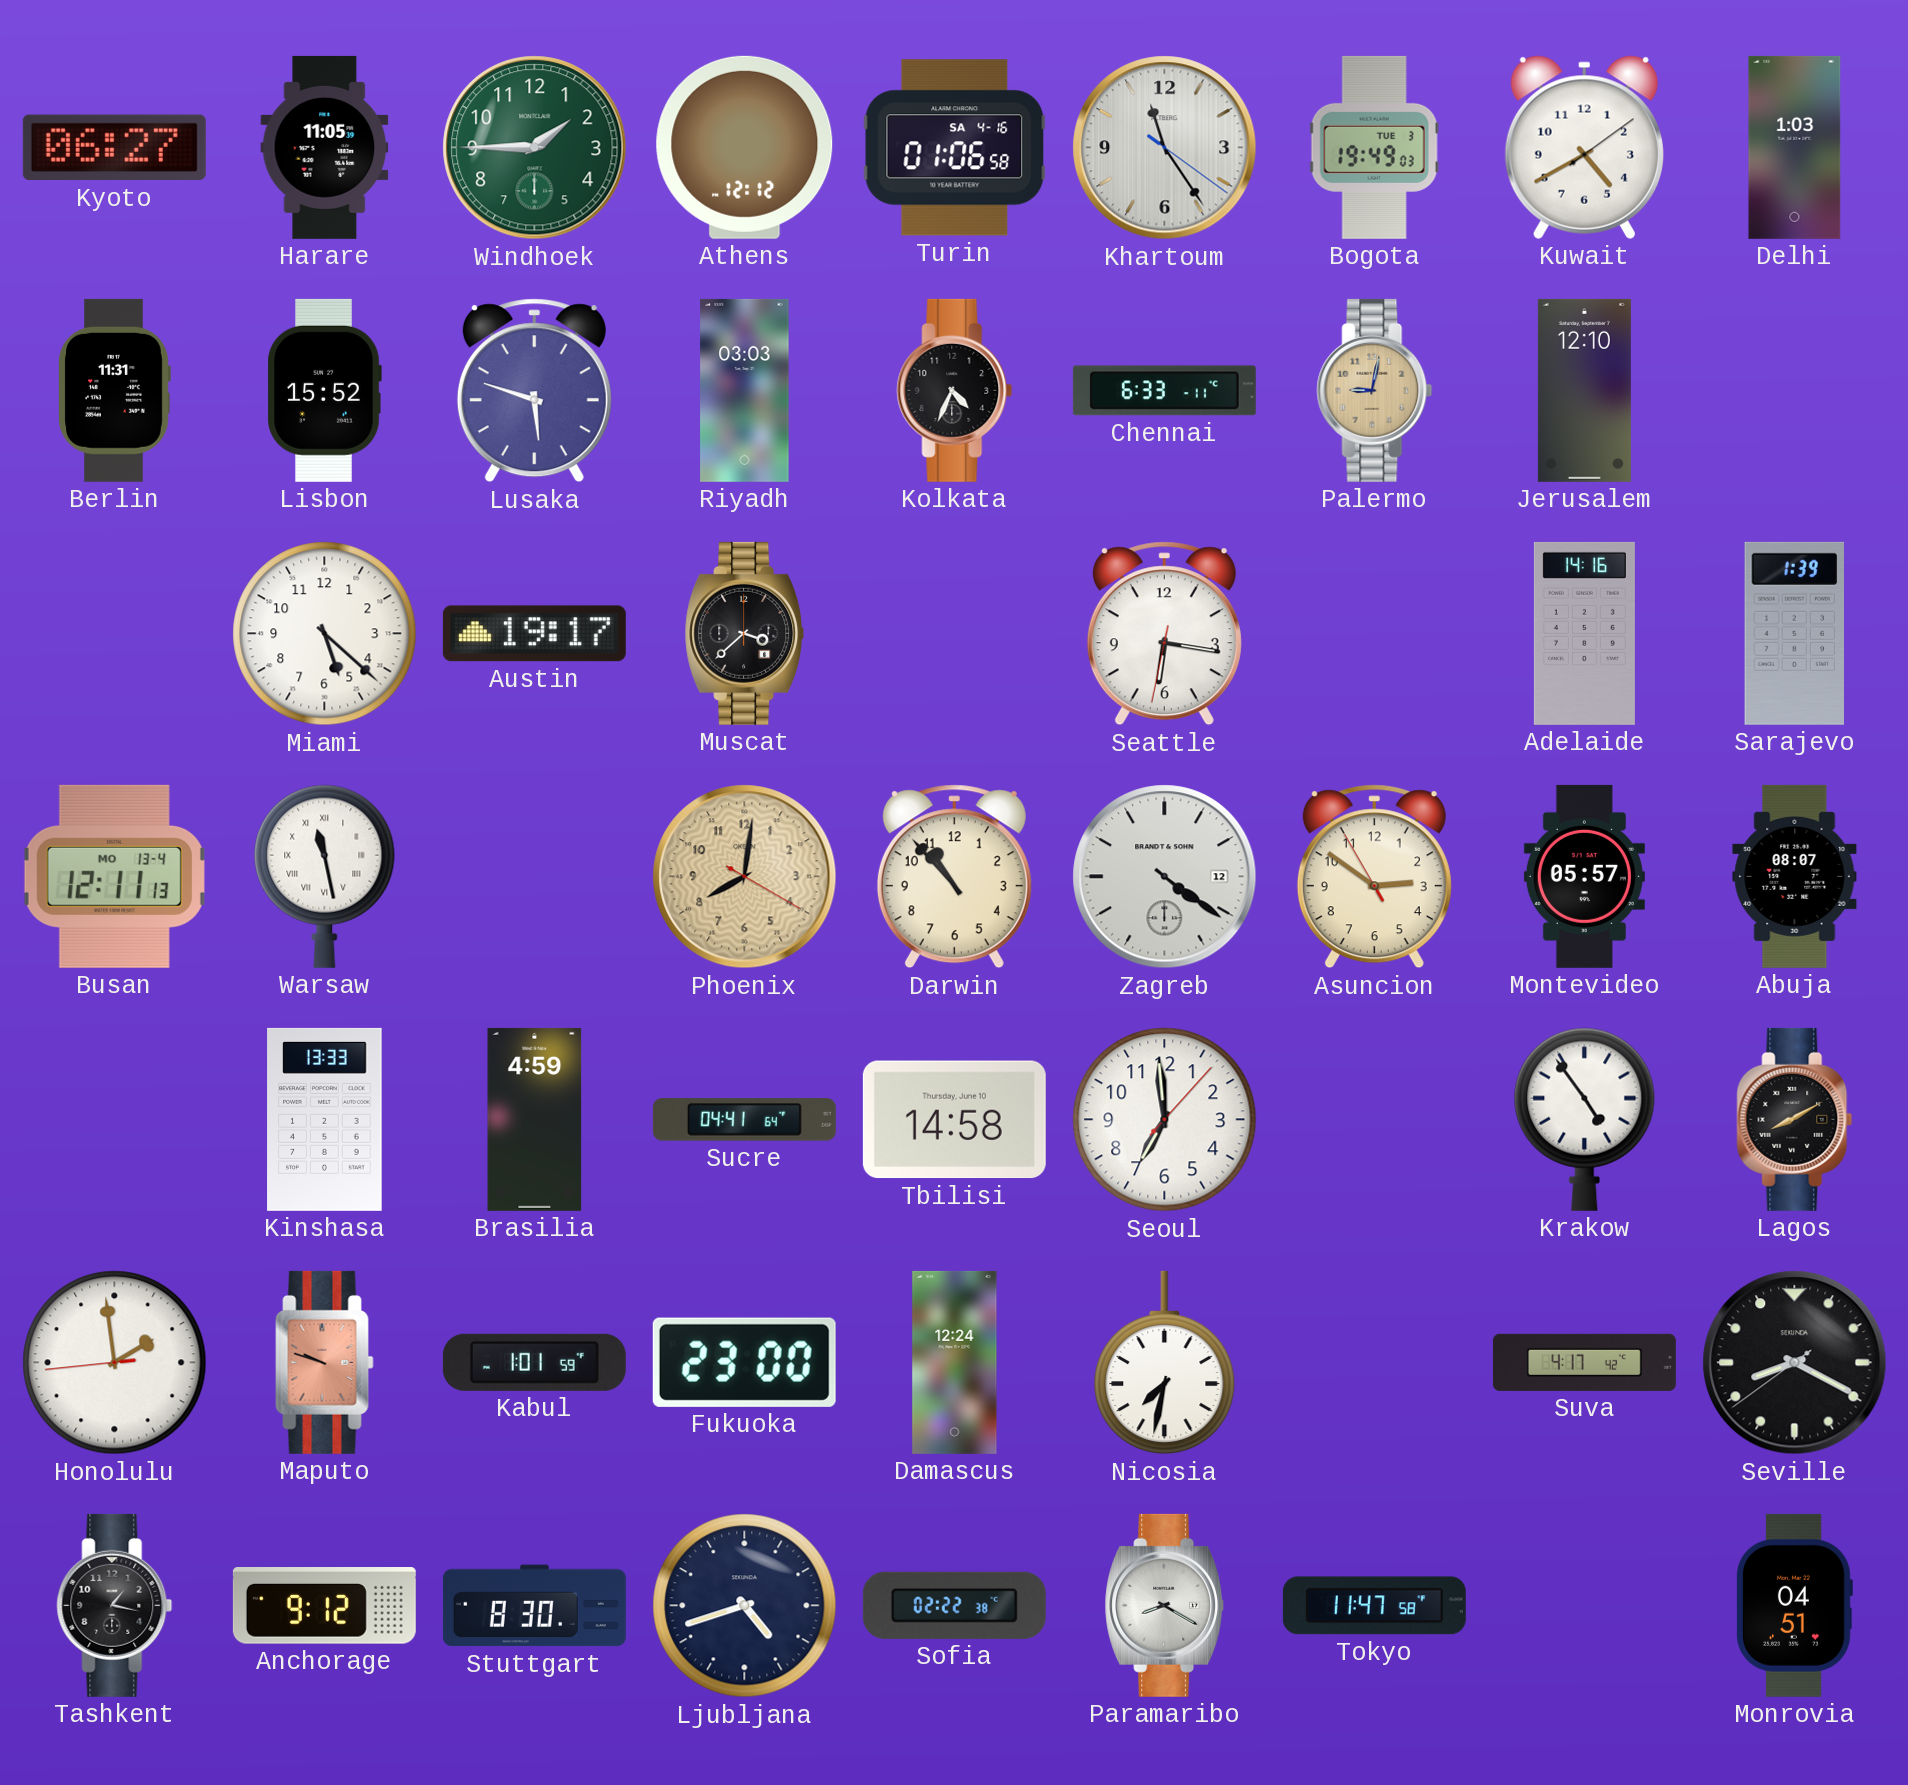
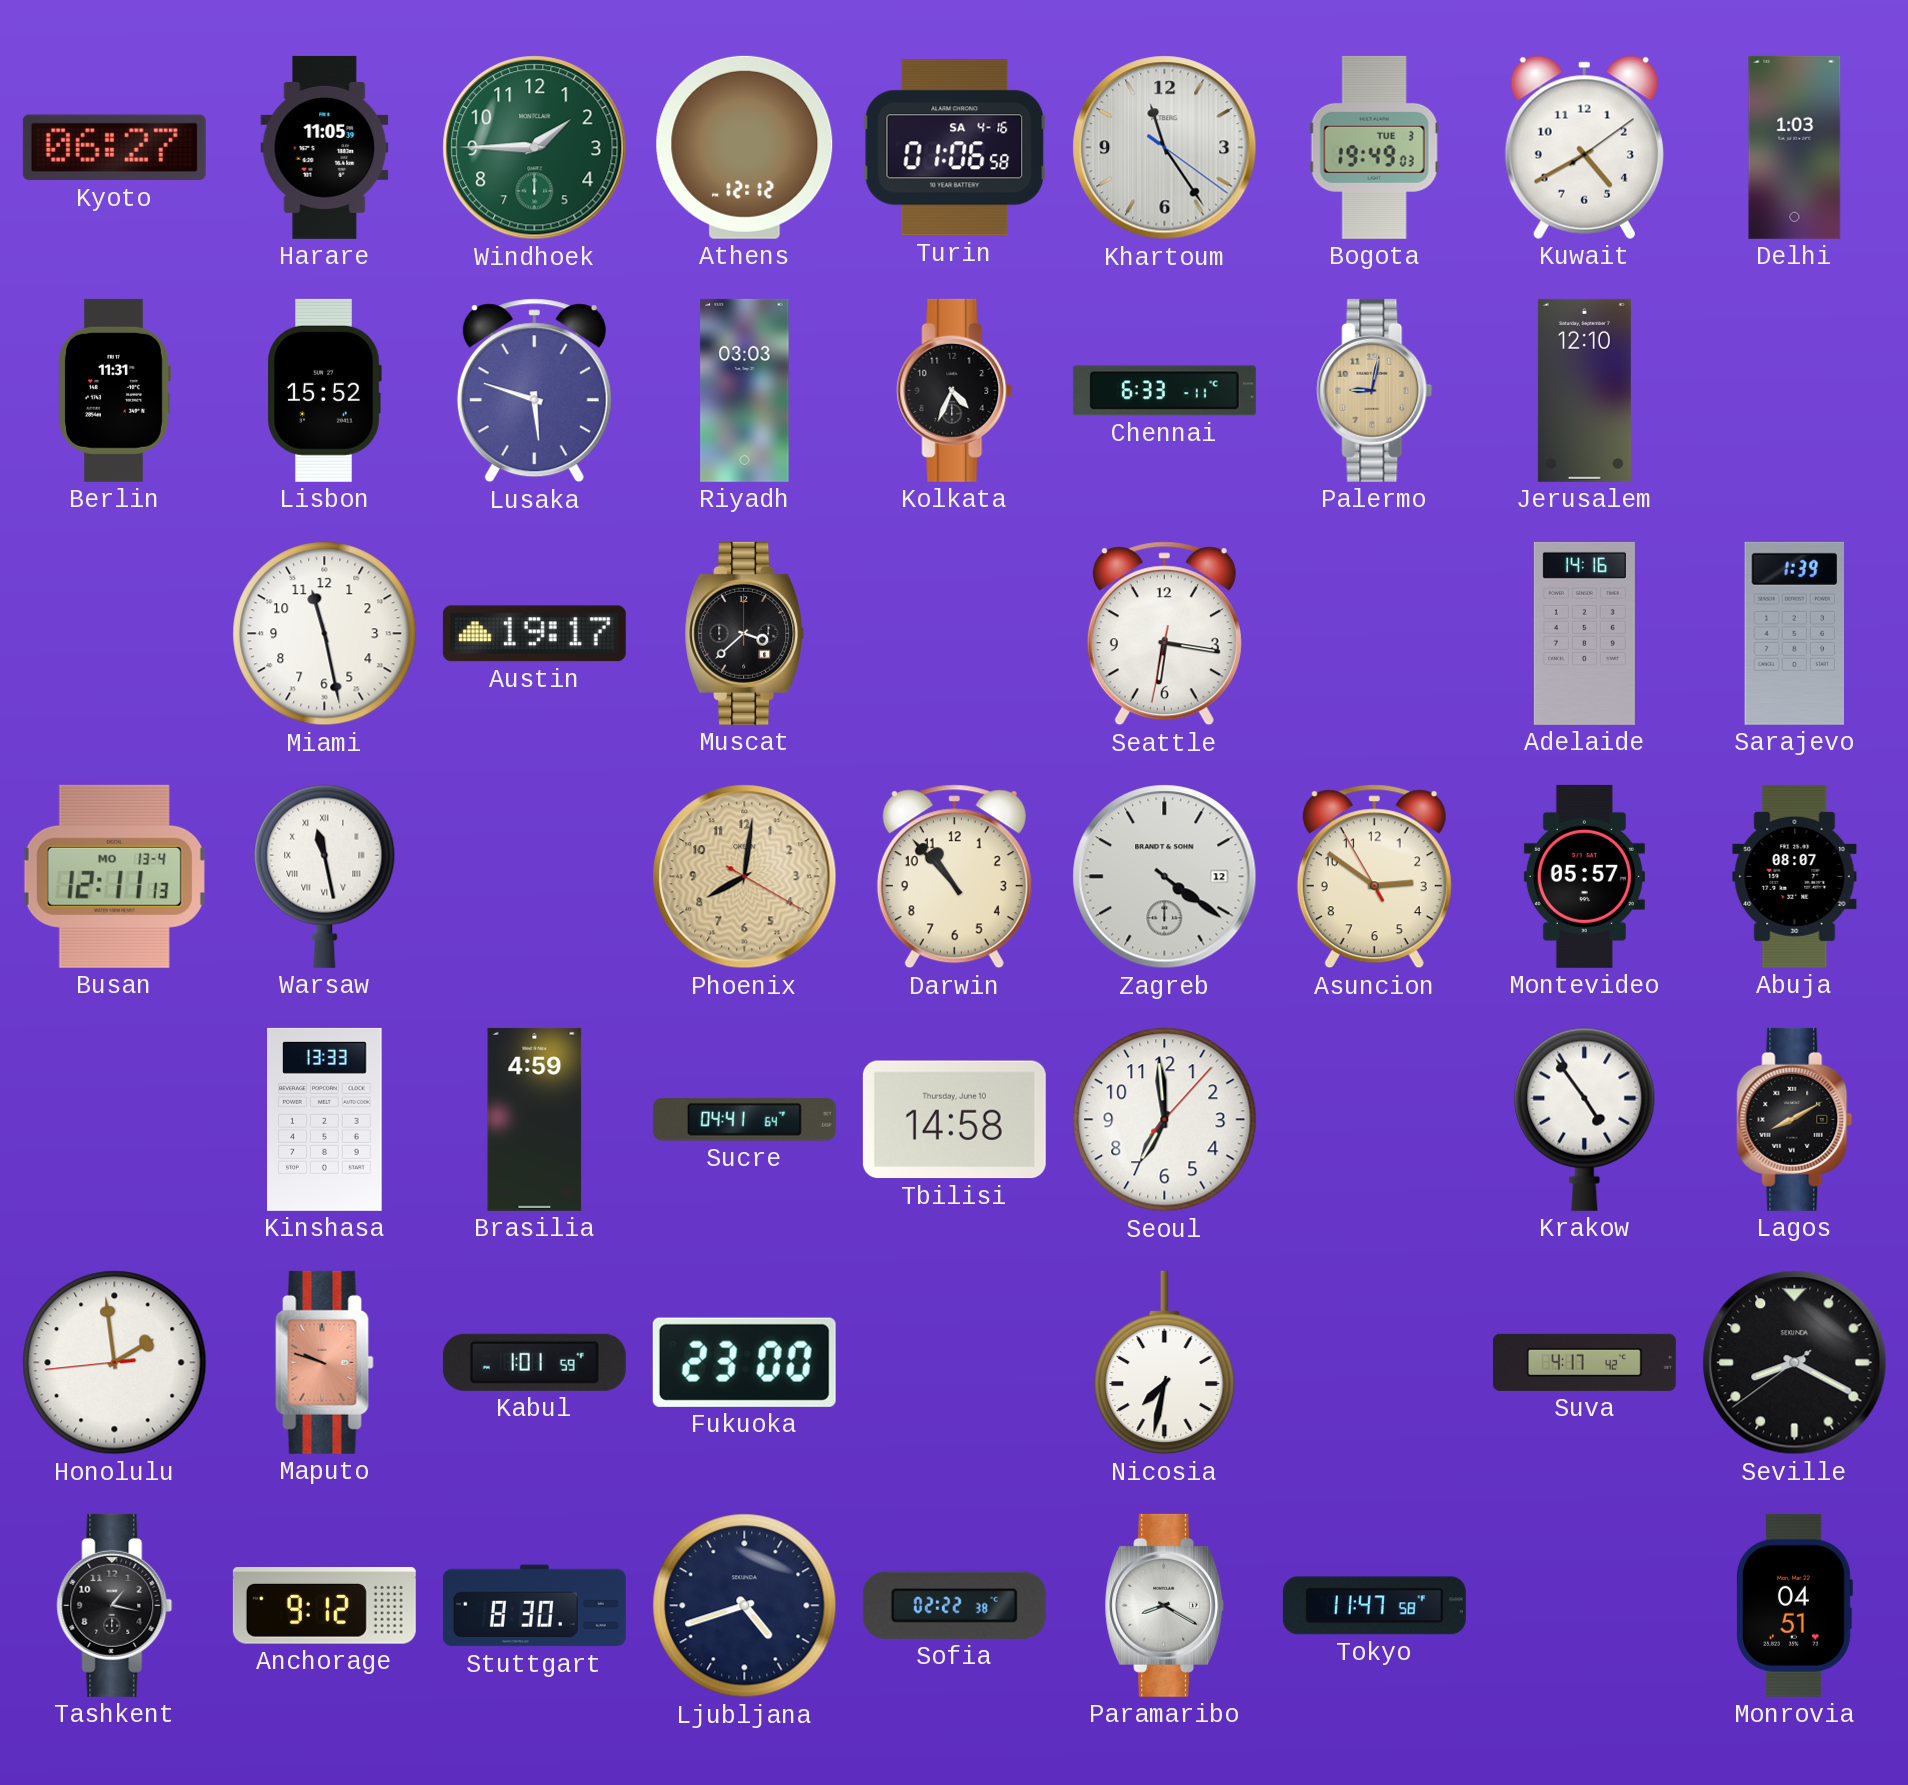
Miami: 5:22 -> 11:28 (325, 634)
Damascus: 12:24 -> none (955, 1362)
